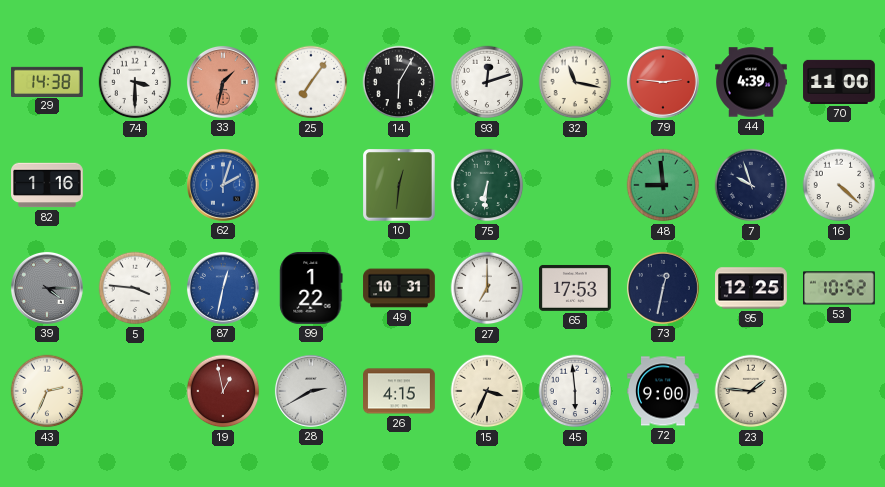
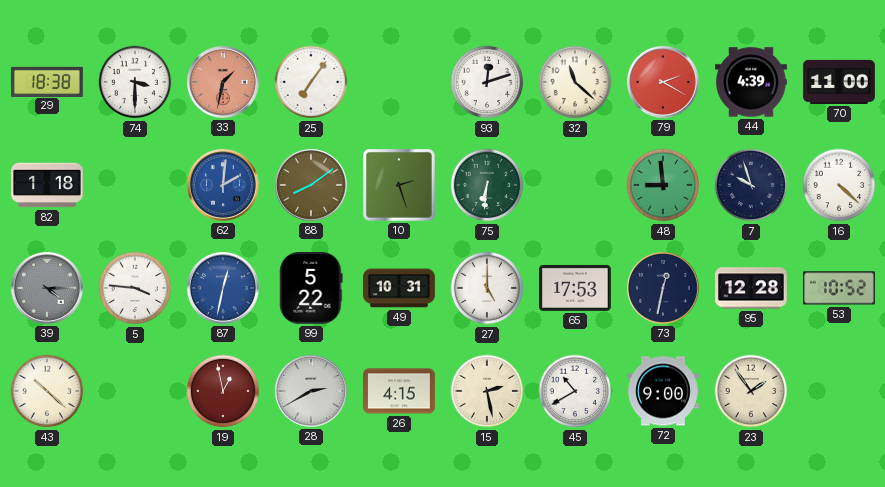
29: 14:38 -> 18:38 (47, 81)
14: 6:05 -> none (399, 82)
32: 11:17 -> 11:22 (575, 82)
79: 2:46 -> 2:20 (663, 82)
82: 1:16 -> 1:18 (47, 185)
62: 2:03 -> 2:01 (223, 185)
88: none -> 8:09 (311, 185)
10: 12:31 -> 2:27 (400, 186)
99: 1:22 -> 5:22 (311, 289)
27: 7:00 -> 5:00 (487, 288)
95: 12:25 -> 12:28 (752, 288)
43: 2:34 -> 10:22 (47, 391)
15: 3:34 -> 2:28 (487, 391)
45: 5:59 -> 10:40 (575, 391)
23: 1:46 -> 1:54 (751, 391)
